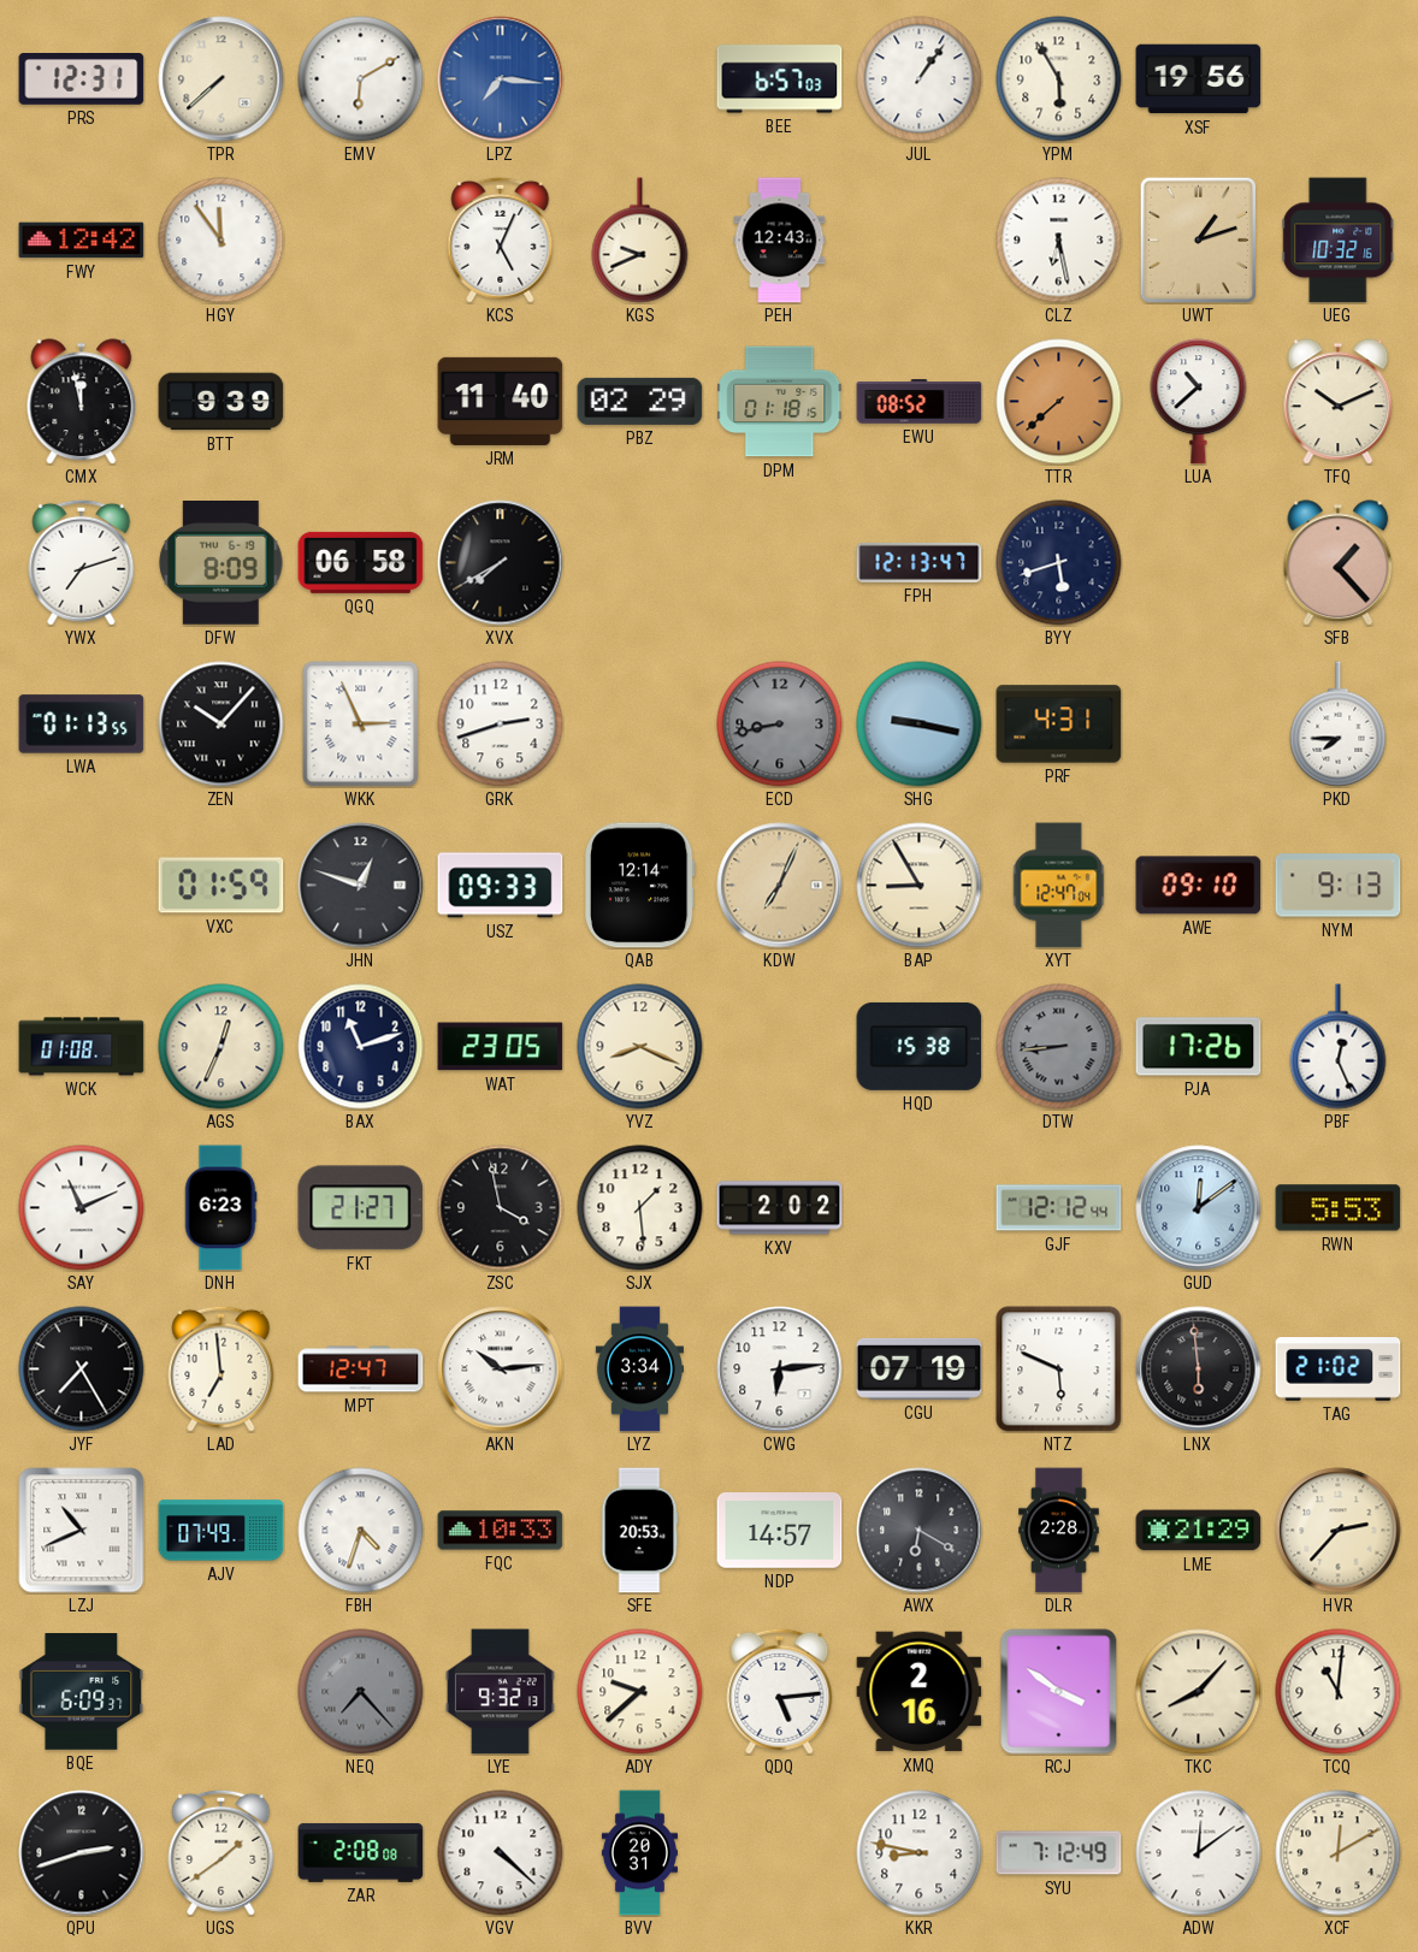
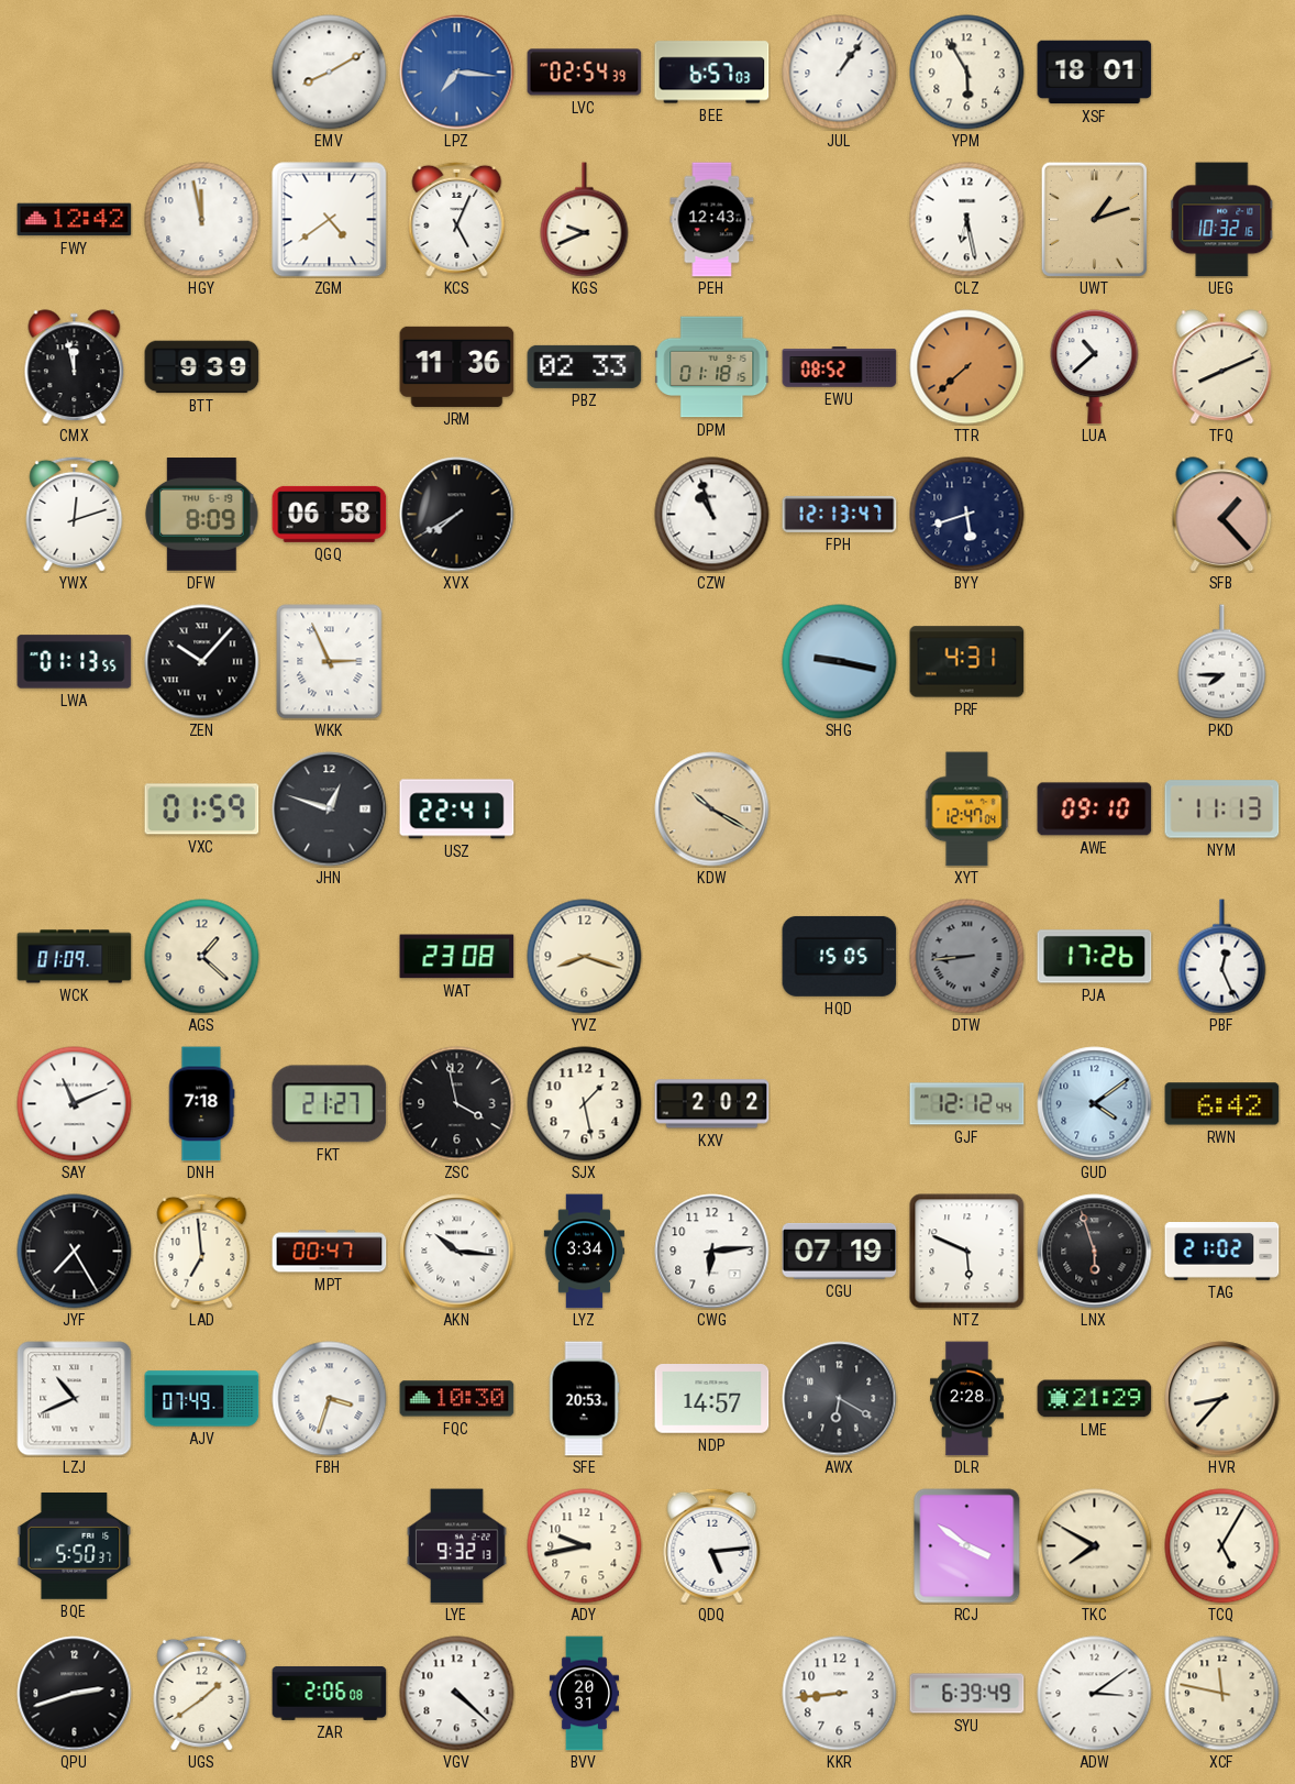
PRS: 12:31 -> none (82, 79)
TPR: 7:38 -> none (221, 79)
EMV: 6:10 -> 8:10 (330, 73)
LVC: none -> 02:54 (585, 73)
XSF: 19:56 -> 18:01 (1095, 73)
HGY: 11:54 -> 11:58 (202, 220)
ZGM: none -> 4:39 (330, 220)
JRM: 11:40 -> 11:36 (457, 366)
PBZ: 02:29 -> 02:33 (585, 366)
TFQ: 10:11 -> 8:11 (1222, 367)
YWX: 7:12 -> 12:12 (75, 514)
CZW: none -> 10:57 (712, 515)
GRK: 2:42 -> none (501, 724)
ECD: 8:43 -> none (780, 724)
USZ: 09:33 -> 22:41 (457, 810)
QAB: 12:14 -> none (639, 886)
KDW: 7:04 -> 10:20 (712, 810)
BAP: 8:55 -> none (920, 886)
NYM: 9:13 -> 11:13 (1222, 810)
WCK: 01:08 -> 01:09 (75, 957)
AGS: 12:34 -> 1:22 (202, 957)
BAX: 11:12 -> none (361, 1047)
WAT: 23:05 -> 23:08 (457, 957)
YVZ: 8:19 -> 8:18 (585, 957)
HQD: 15:38 -> 15:05 (840, 956)
DNH: 6:23 -> 7:18 (201, 1104)
SJX: 1:29 -> 1:28 (585, 1104)
GUD: 12:09 -> 4:09 (1095, 1104)
RWN: 5:53 -> 6:42 (1222, 1104)
MPT: 12:47 -> 00:47 (330, 1252)
AKN: 10:14 -> 10:16 (457, 1252)
LNX: 5:59 -> 5:57 (1095, 1252)
FBH: 4:33 -> 3:33 (330, 1399)
FQC: 10:33 -> 10:30 (457, 1399)
HVR: 2:37 -> 8:37 (1222, 1399)
BQE: 6:09 -> 5:50 (75, 1546)
NEQ: 7:23 -> none (361, 1692)
ADY: 9:38 -> 9:43 (585, 1546)
XMQ: 2:16 -> none (920, 1692)
TKC: 8:07 -> 7:50 (1095, 1546)
TCQ: 11:01 -> 5:05 (1222, 1546)
ZAR: 2:08 -> 2:06 (330, 1693)
KKR: 8:47 -> 8:44 (840, 1694)
SYU: 7:12 -> 6:39 (967, 1694)
ADW: 12:09 -> 3:09 (1095, 1694)
XCF: 12:10 -> 11:47 (1222, 1694)
